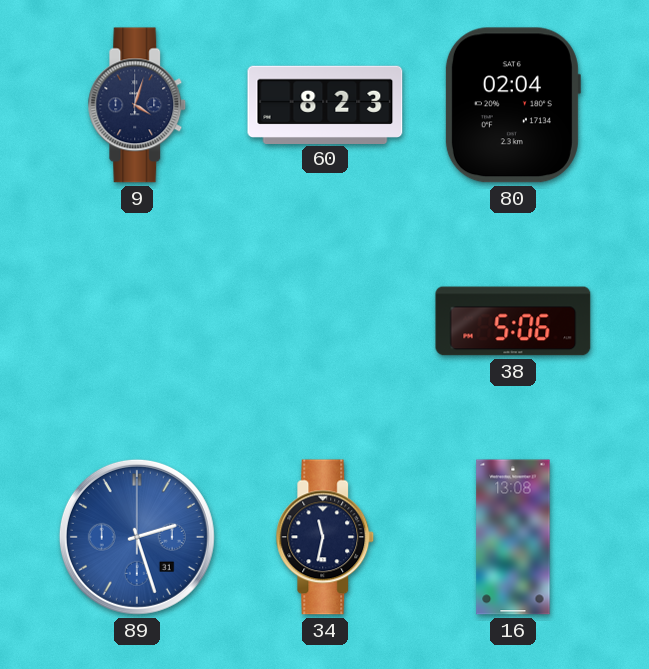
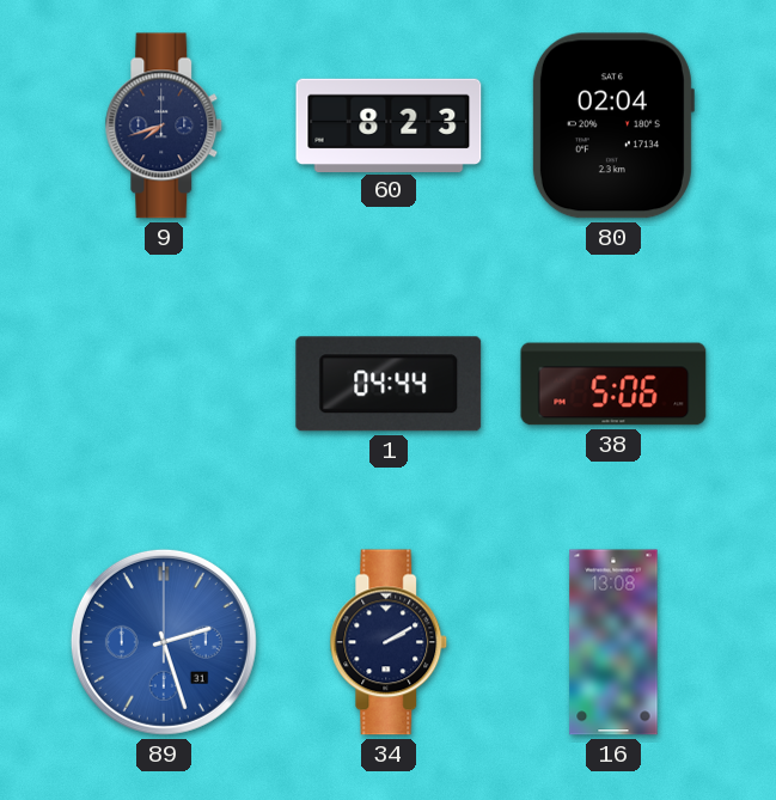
9: 4:03 -> 7:42 (164, 126)
1: none -> 04:44 (389, 384)
34: 11:32 -> 2:10 (389, 642)
